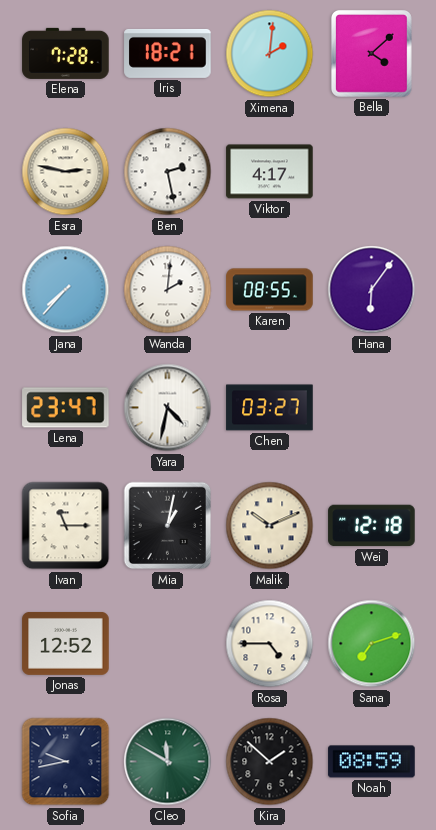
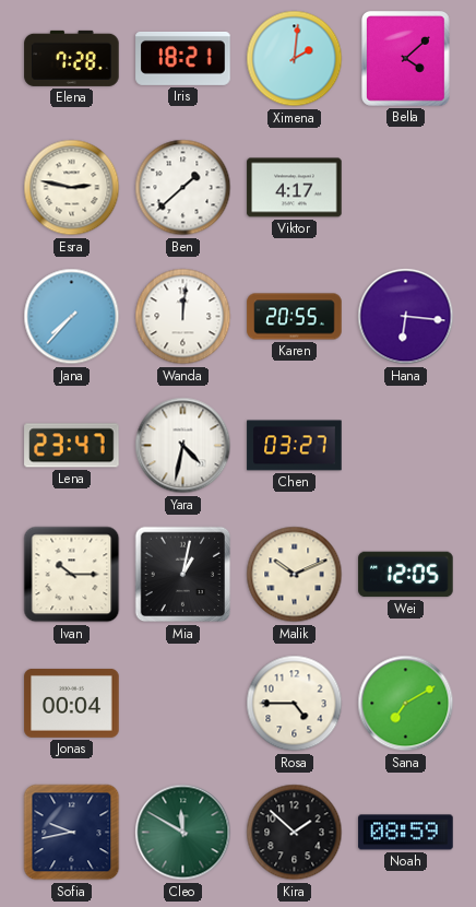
Ben: 2:28 -> 1:38 (183, 188)
Wanda: 2:01 -> 12:01 (183, 317)
Karen: 08:55 -> 20:55 (295, 317)
Hana: 6:06 -> 6:16 (406, 317)
Ivan: 11:15 -> 10:15 (72, 575)
Wei: 12:18 -> 12:05 (406, 575)
Jonas: 12:52 -> 00:04 (72, 703)
Sana: 7:12 -> 7:10 (406, 704)
